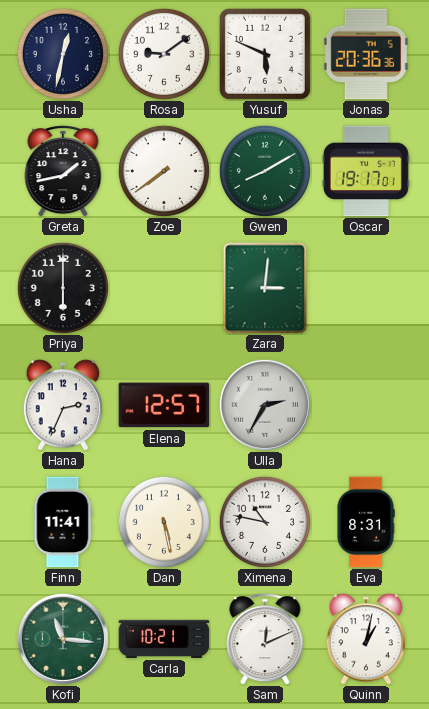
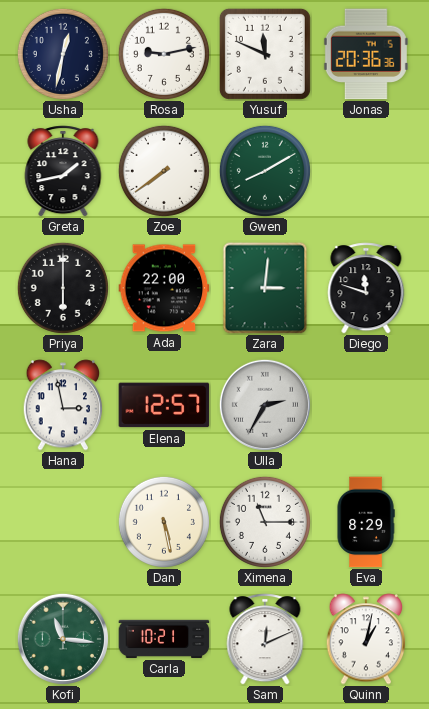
Rosa: 9:09 -> 9:13 (164, 54)
Yusuf: 5:49 -> 11:49 (265, 54)
Oscar: 19:17 -> none (366, 171)
Ada: none -> 22:00 (164, 288)
Diego: none -> 11:48 (366, 288)
Hana: 2:34 -> 2:58 (63, 405)
Finn: 11:41 -> none (63, 522)
Ximena: 10:47 -> 11:15 (265, 522)
Eva: 8:31 -> 8:29 (366, 522)
